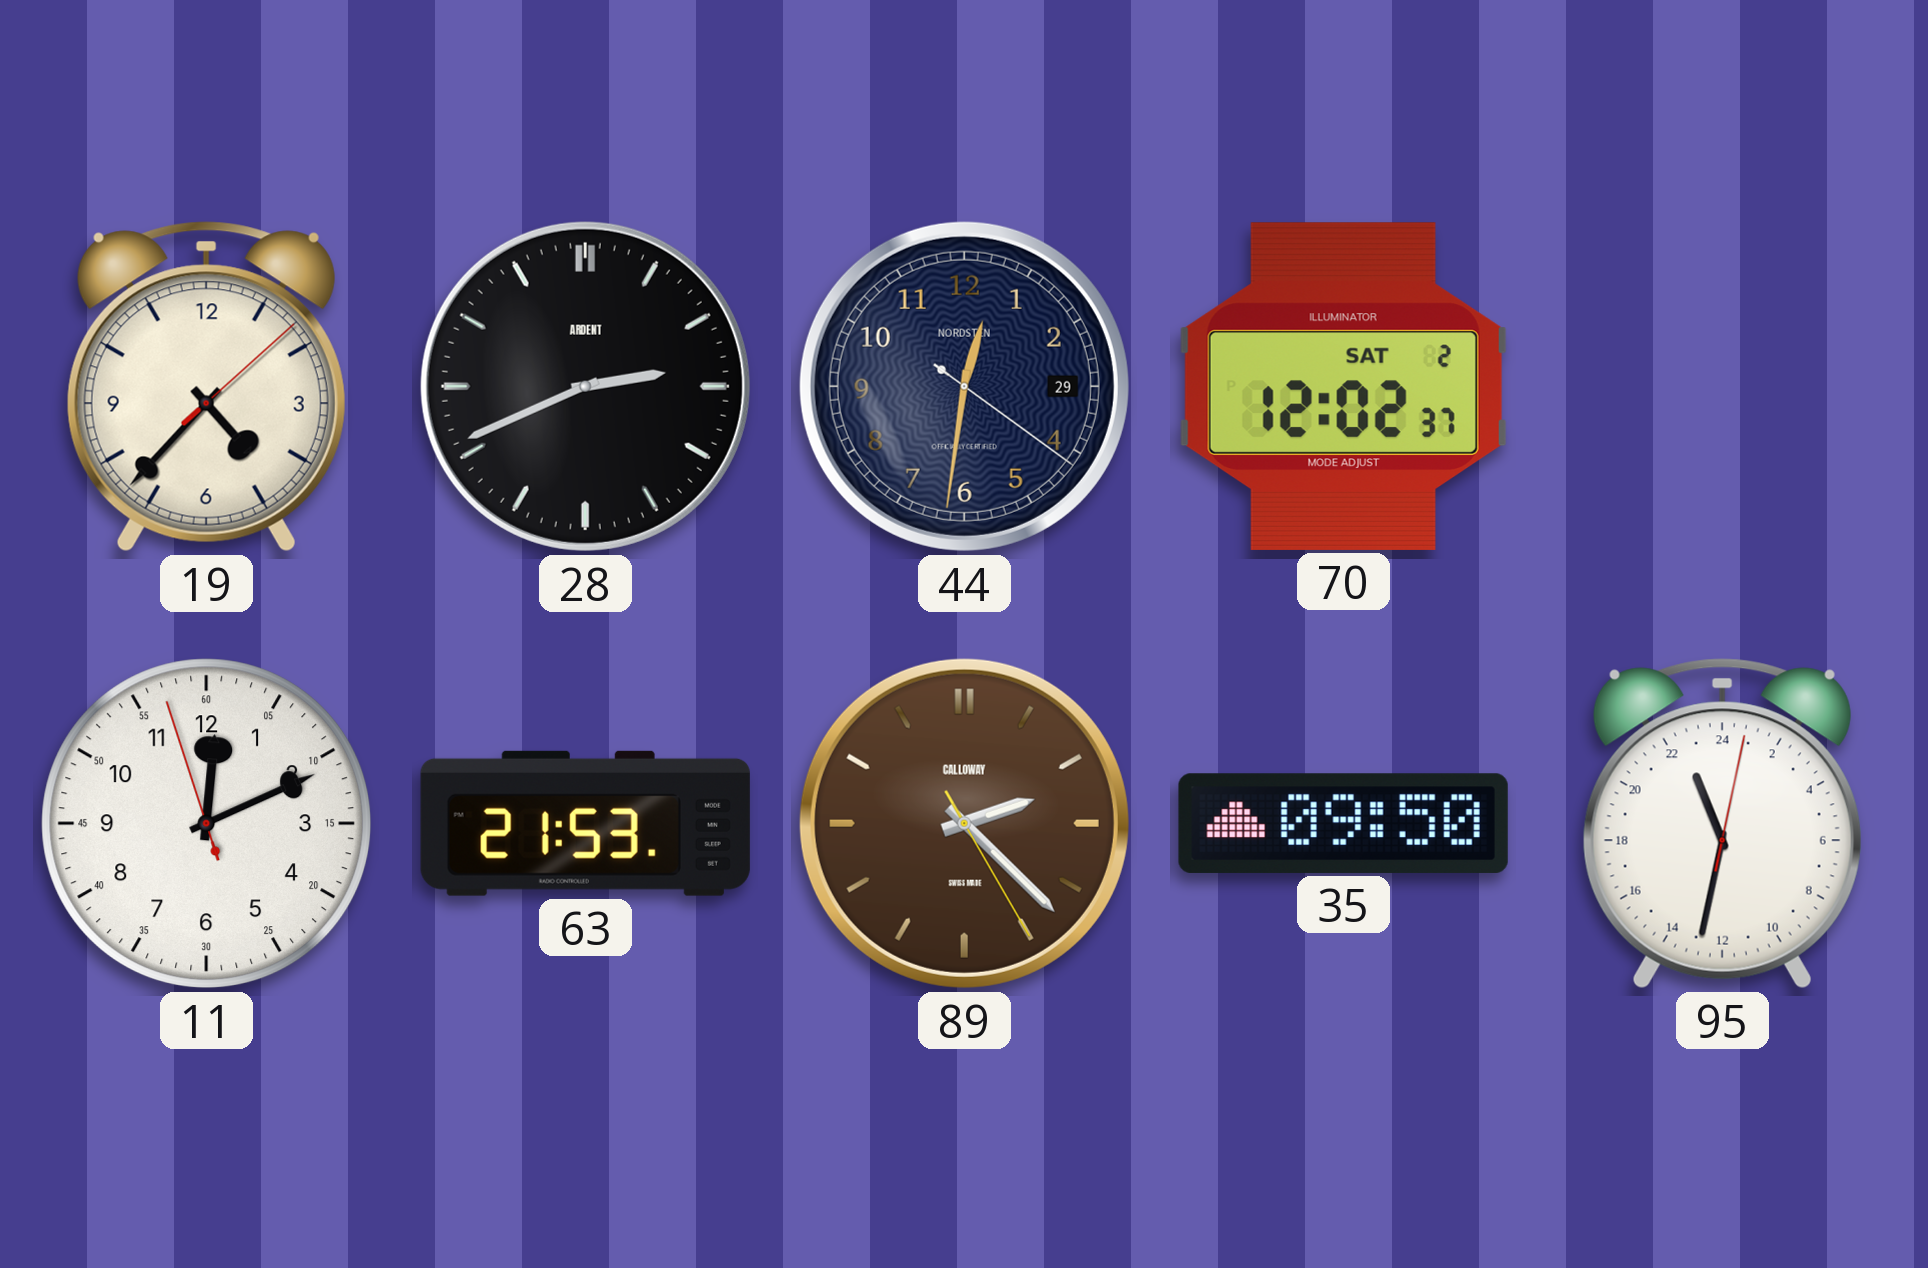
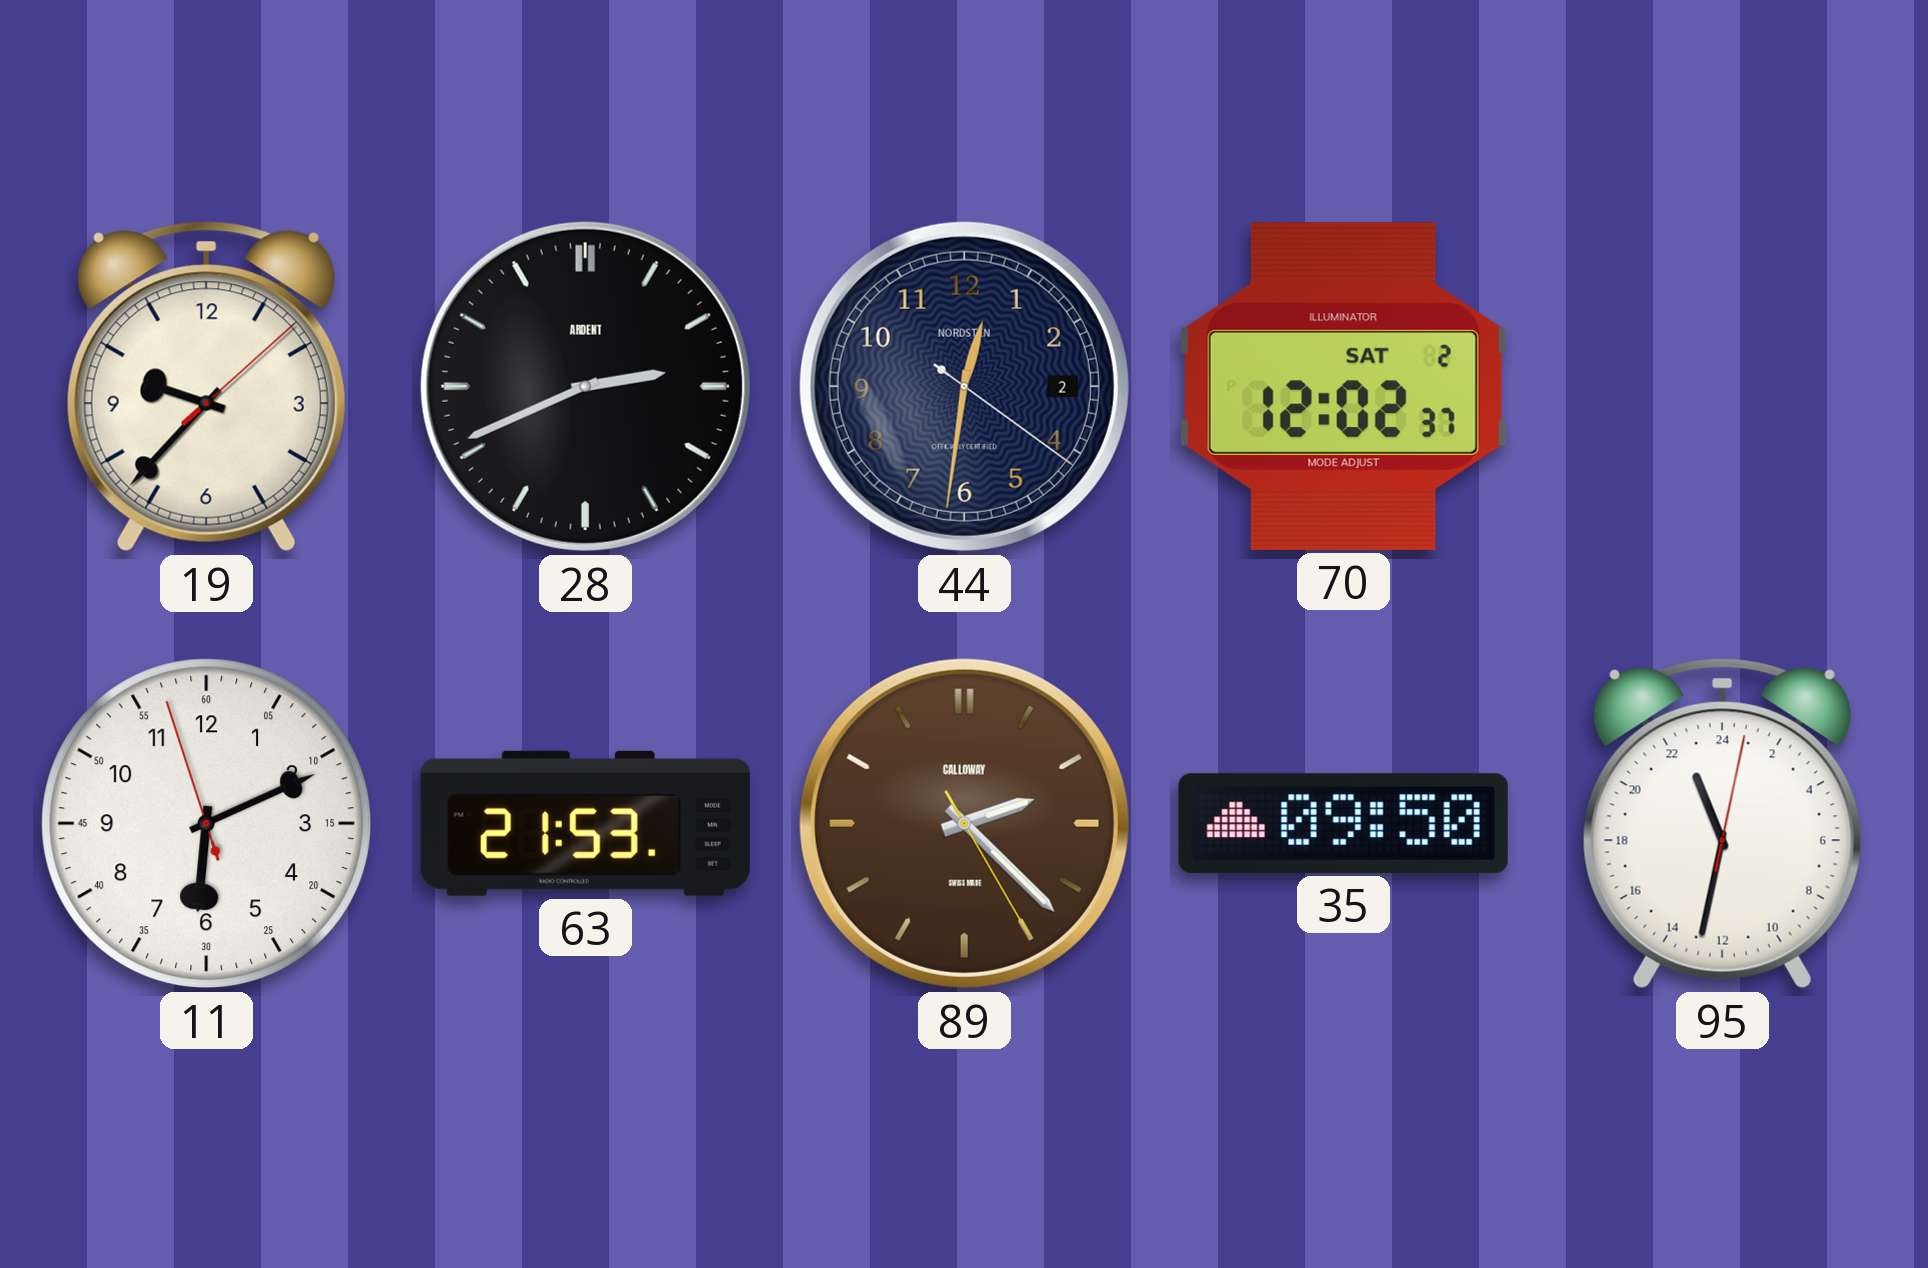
19: 4:37 -> 9:37 (206, 387)
44 date: 29 -> 2 (964, 386)
11: 12:10 -> 6:10 (207, 824)
